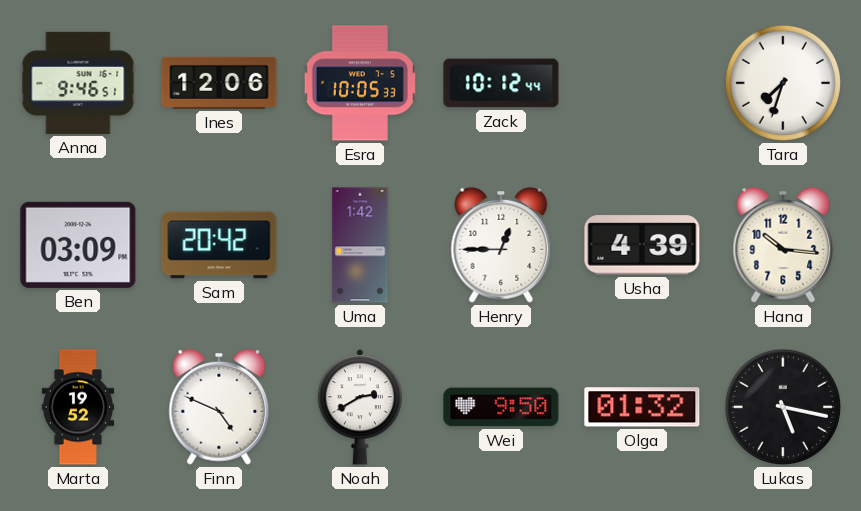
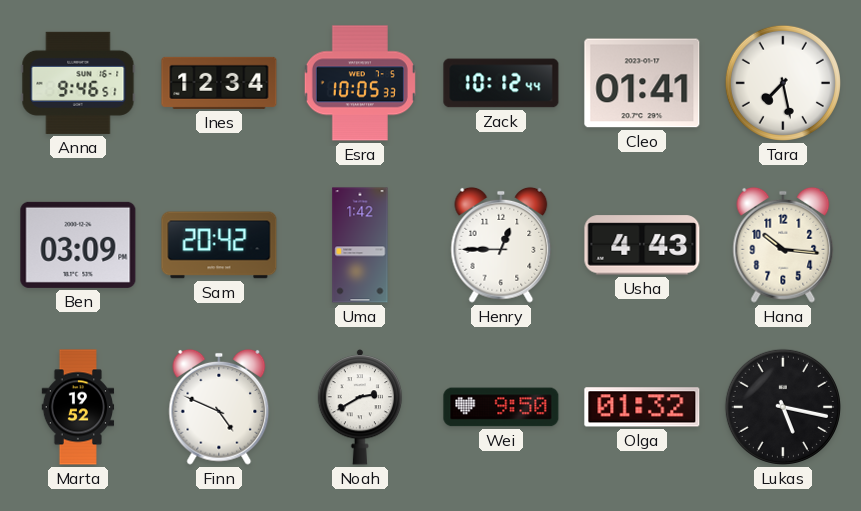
Ines: 12:06 -> 12:34 (219, 83)
Cleo: none -> 01:41 (642, 83)
Tara: 7:33 -> 7:28 (783, 83)
Usha: 4:39 -> 4:43 (642, 245)
